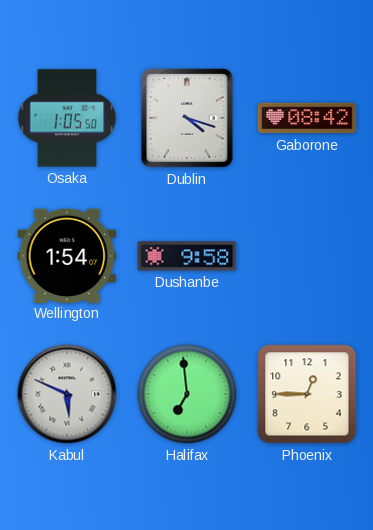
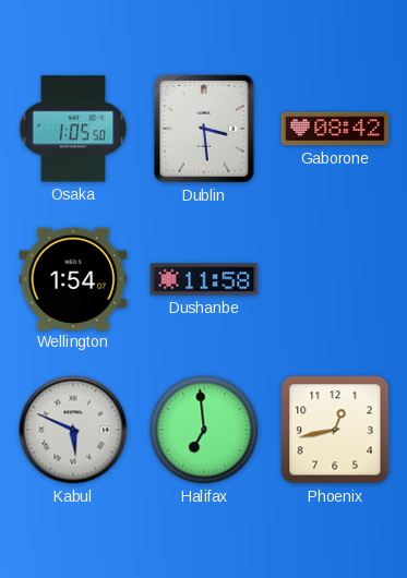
Dublin: 4:18 -> 3:29 (204, 129)
Dushanbe: 9:58 -> 11:58 (204, 279)
Phoenix: 12:45 -> 12:43 (335, 430)
